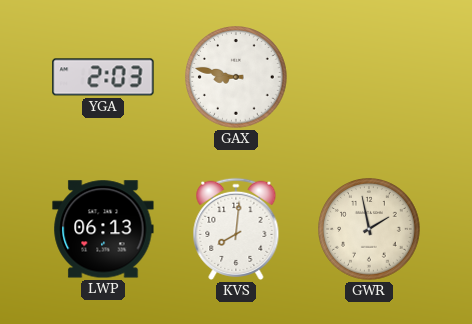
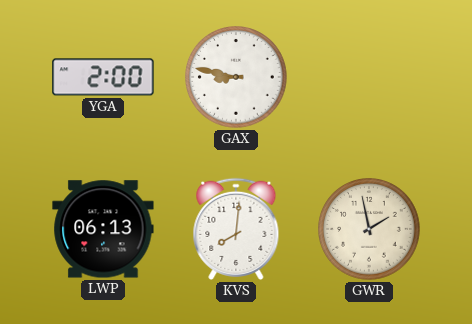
YGA: 2:03 -> 2:00 (103, 77)
